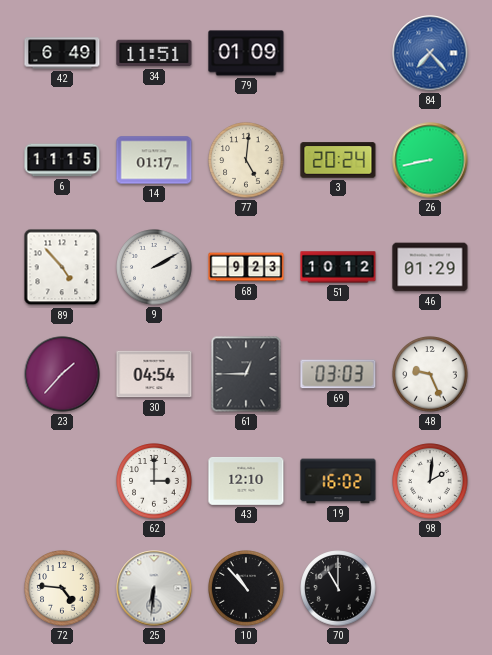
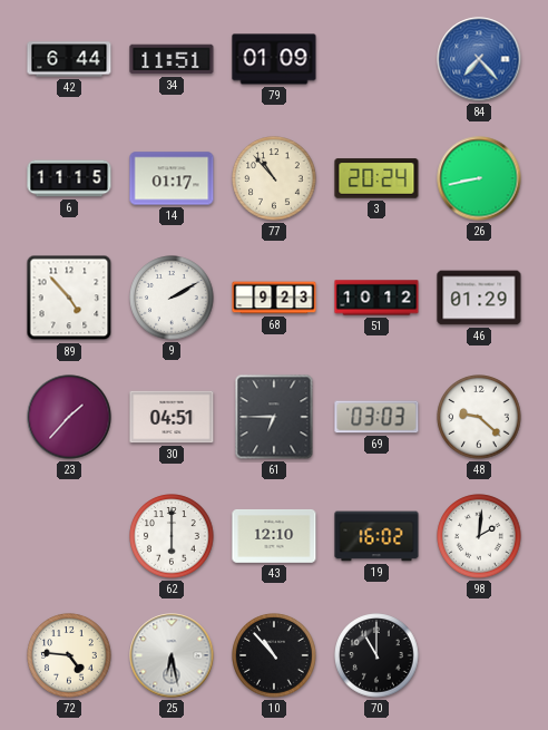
42: 6:49 -> 6:44 (69, 59)
77: 5:01 -> 10:53 (274, 178)
30: 04:54 -> 04:51 (172, 417)
61: 12:45 -> 6:45 (274, 417)
48: 9:26 -> 9:22 (479, 417)
62: 3:00 -> 6:00 (172, 536)
25: 6:31 -> 6:28 (172, 655)
